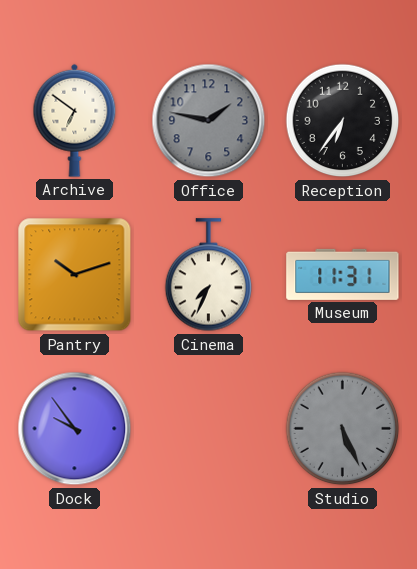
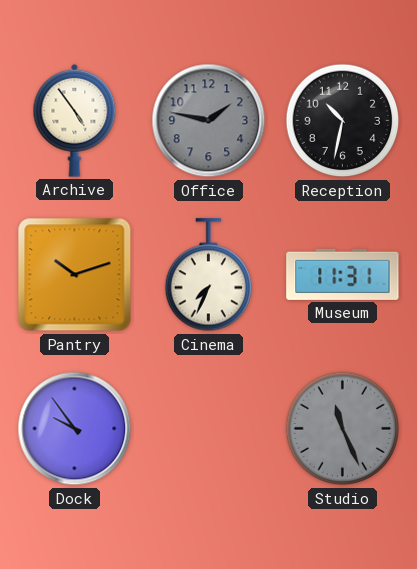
Archive: 6:51 -> 4:54 (75, 120)
Reception: 6:36 -> 10:32 (343, 121)
Studio: 5:26 -> 11:26 (343, 429)
